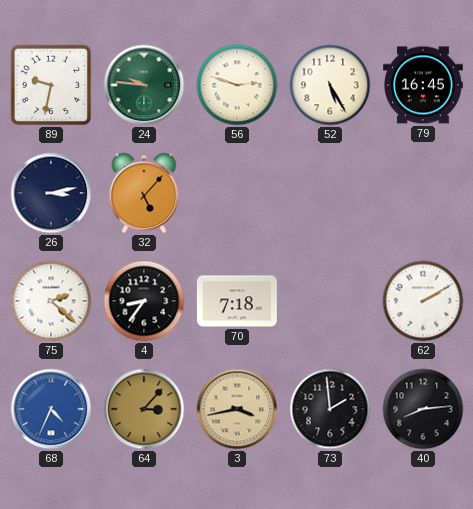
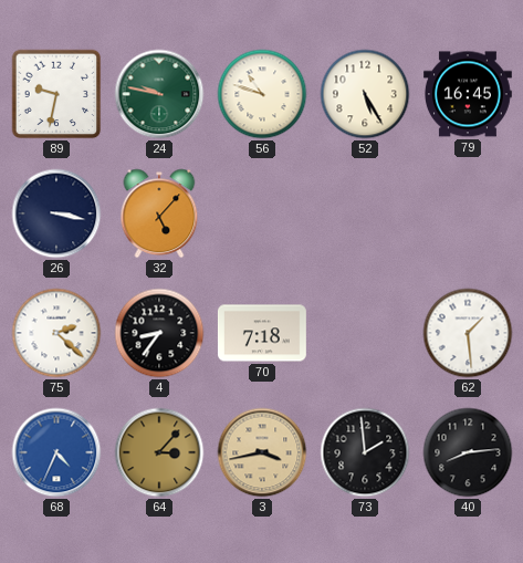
24: 9:46 -> 9:47 (159, 94)
56: 2:48 -> 10:48 (262, 94)
26: 3:13 -> 3:17 (56, 213)
62: 2:10 -> 1:29 (468, 333)
